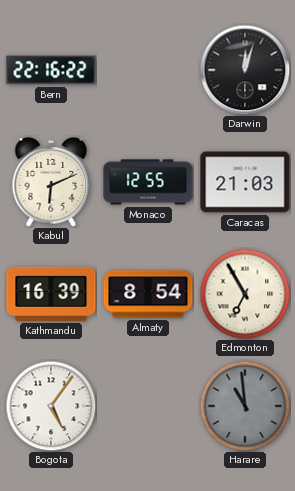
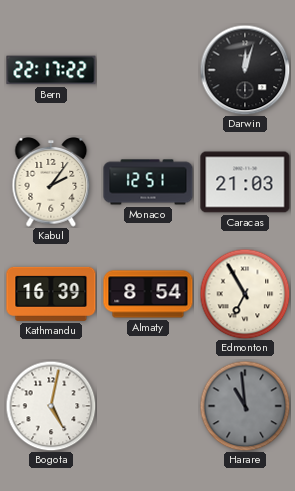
Bern: 22:16 -> 22:17 (51, 70)
Kabul: 6:11 -> 2:06 (51, 183)
Monaco: 12:55 -> 12:51 (148, 182)
Bogota: 5:06 -> 5:02 (51, 406)
